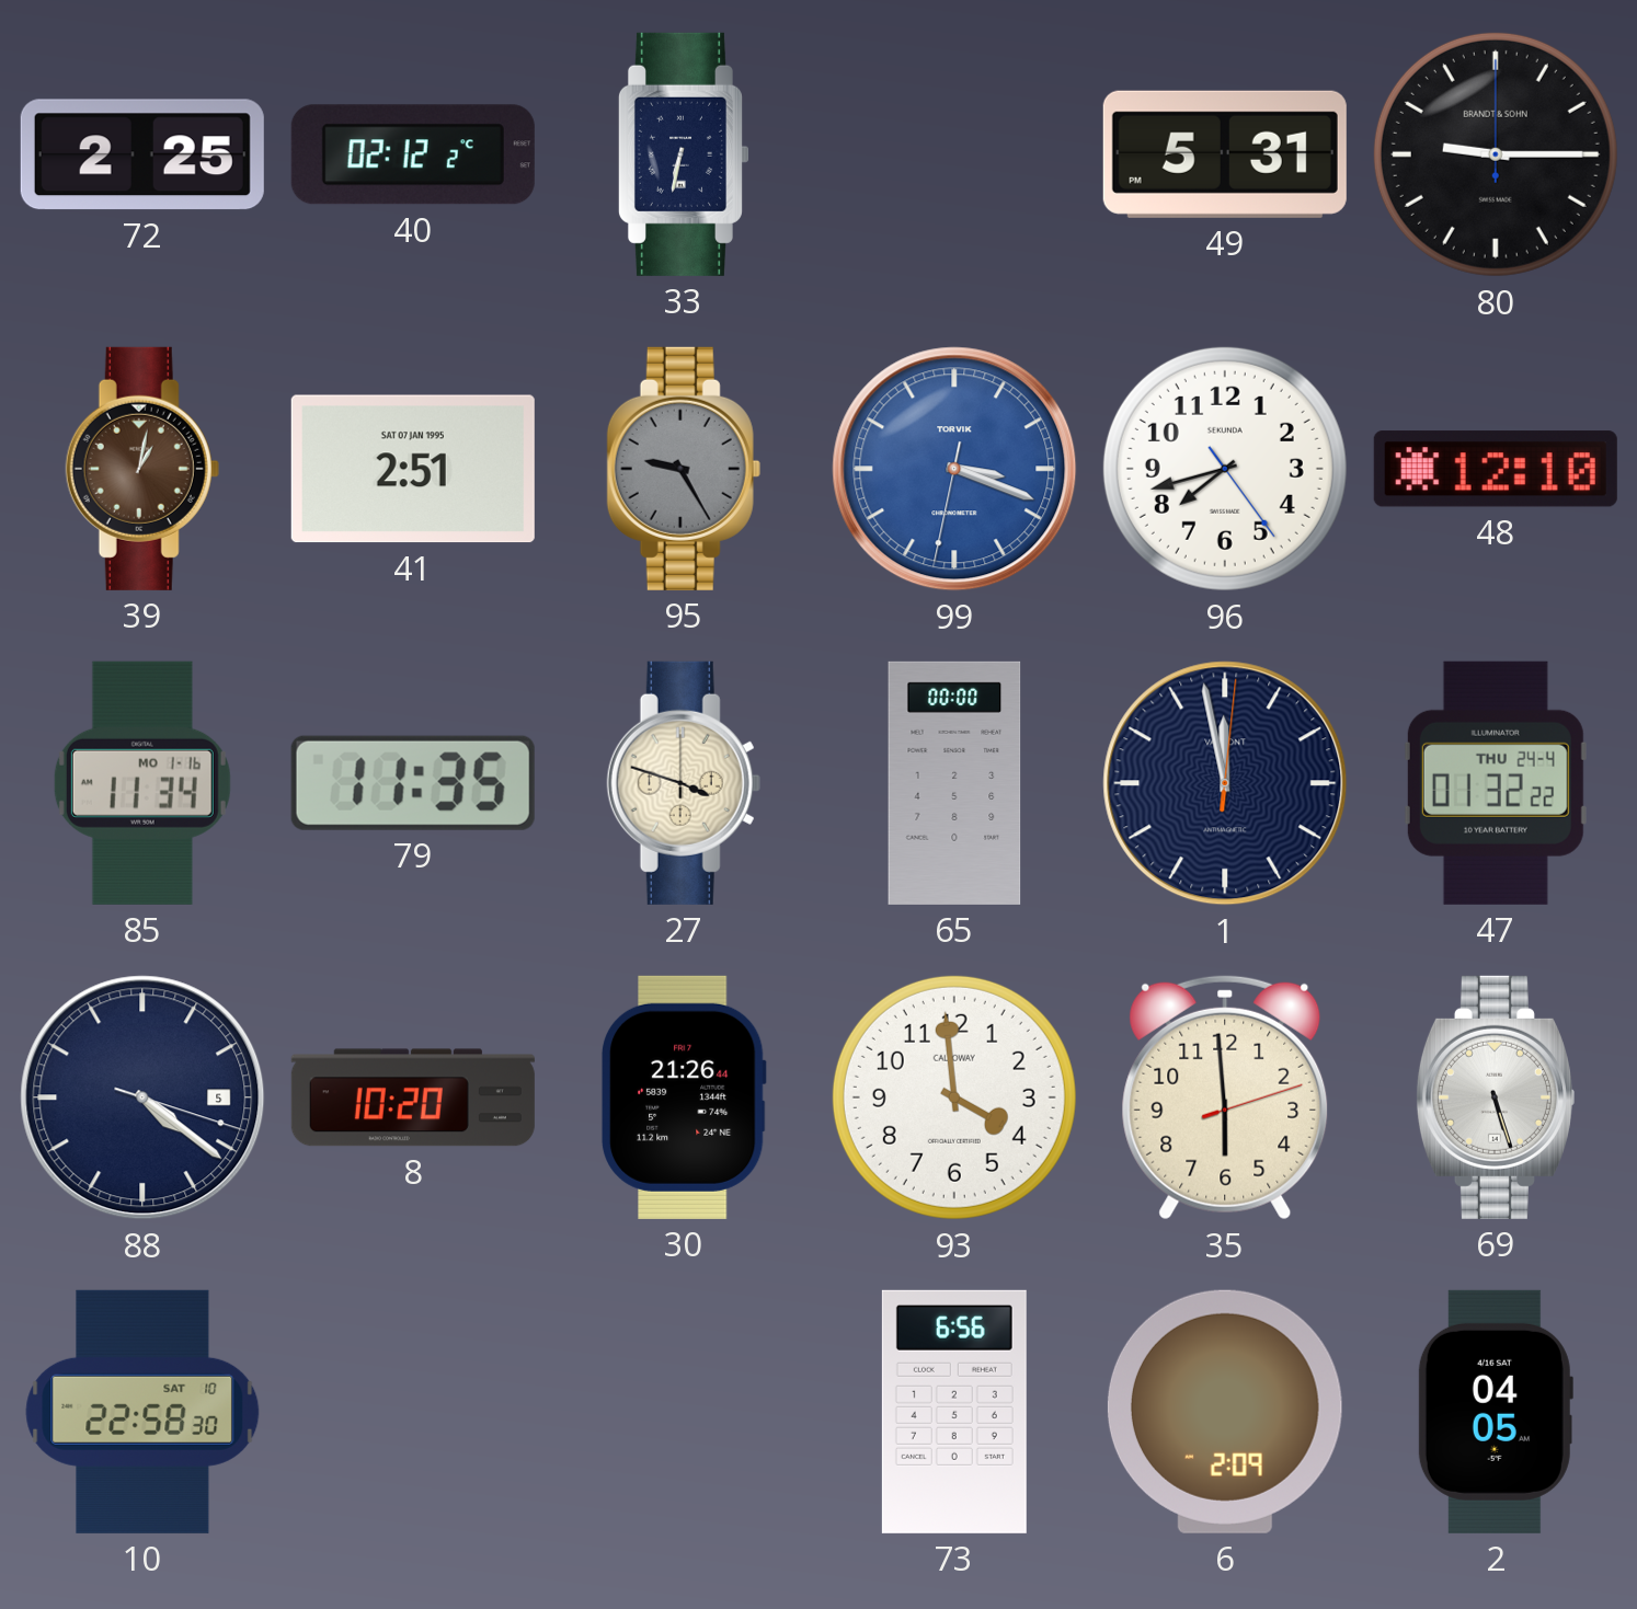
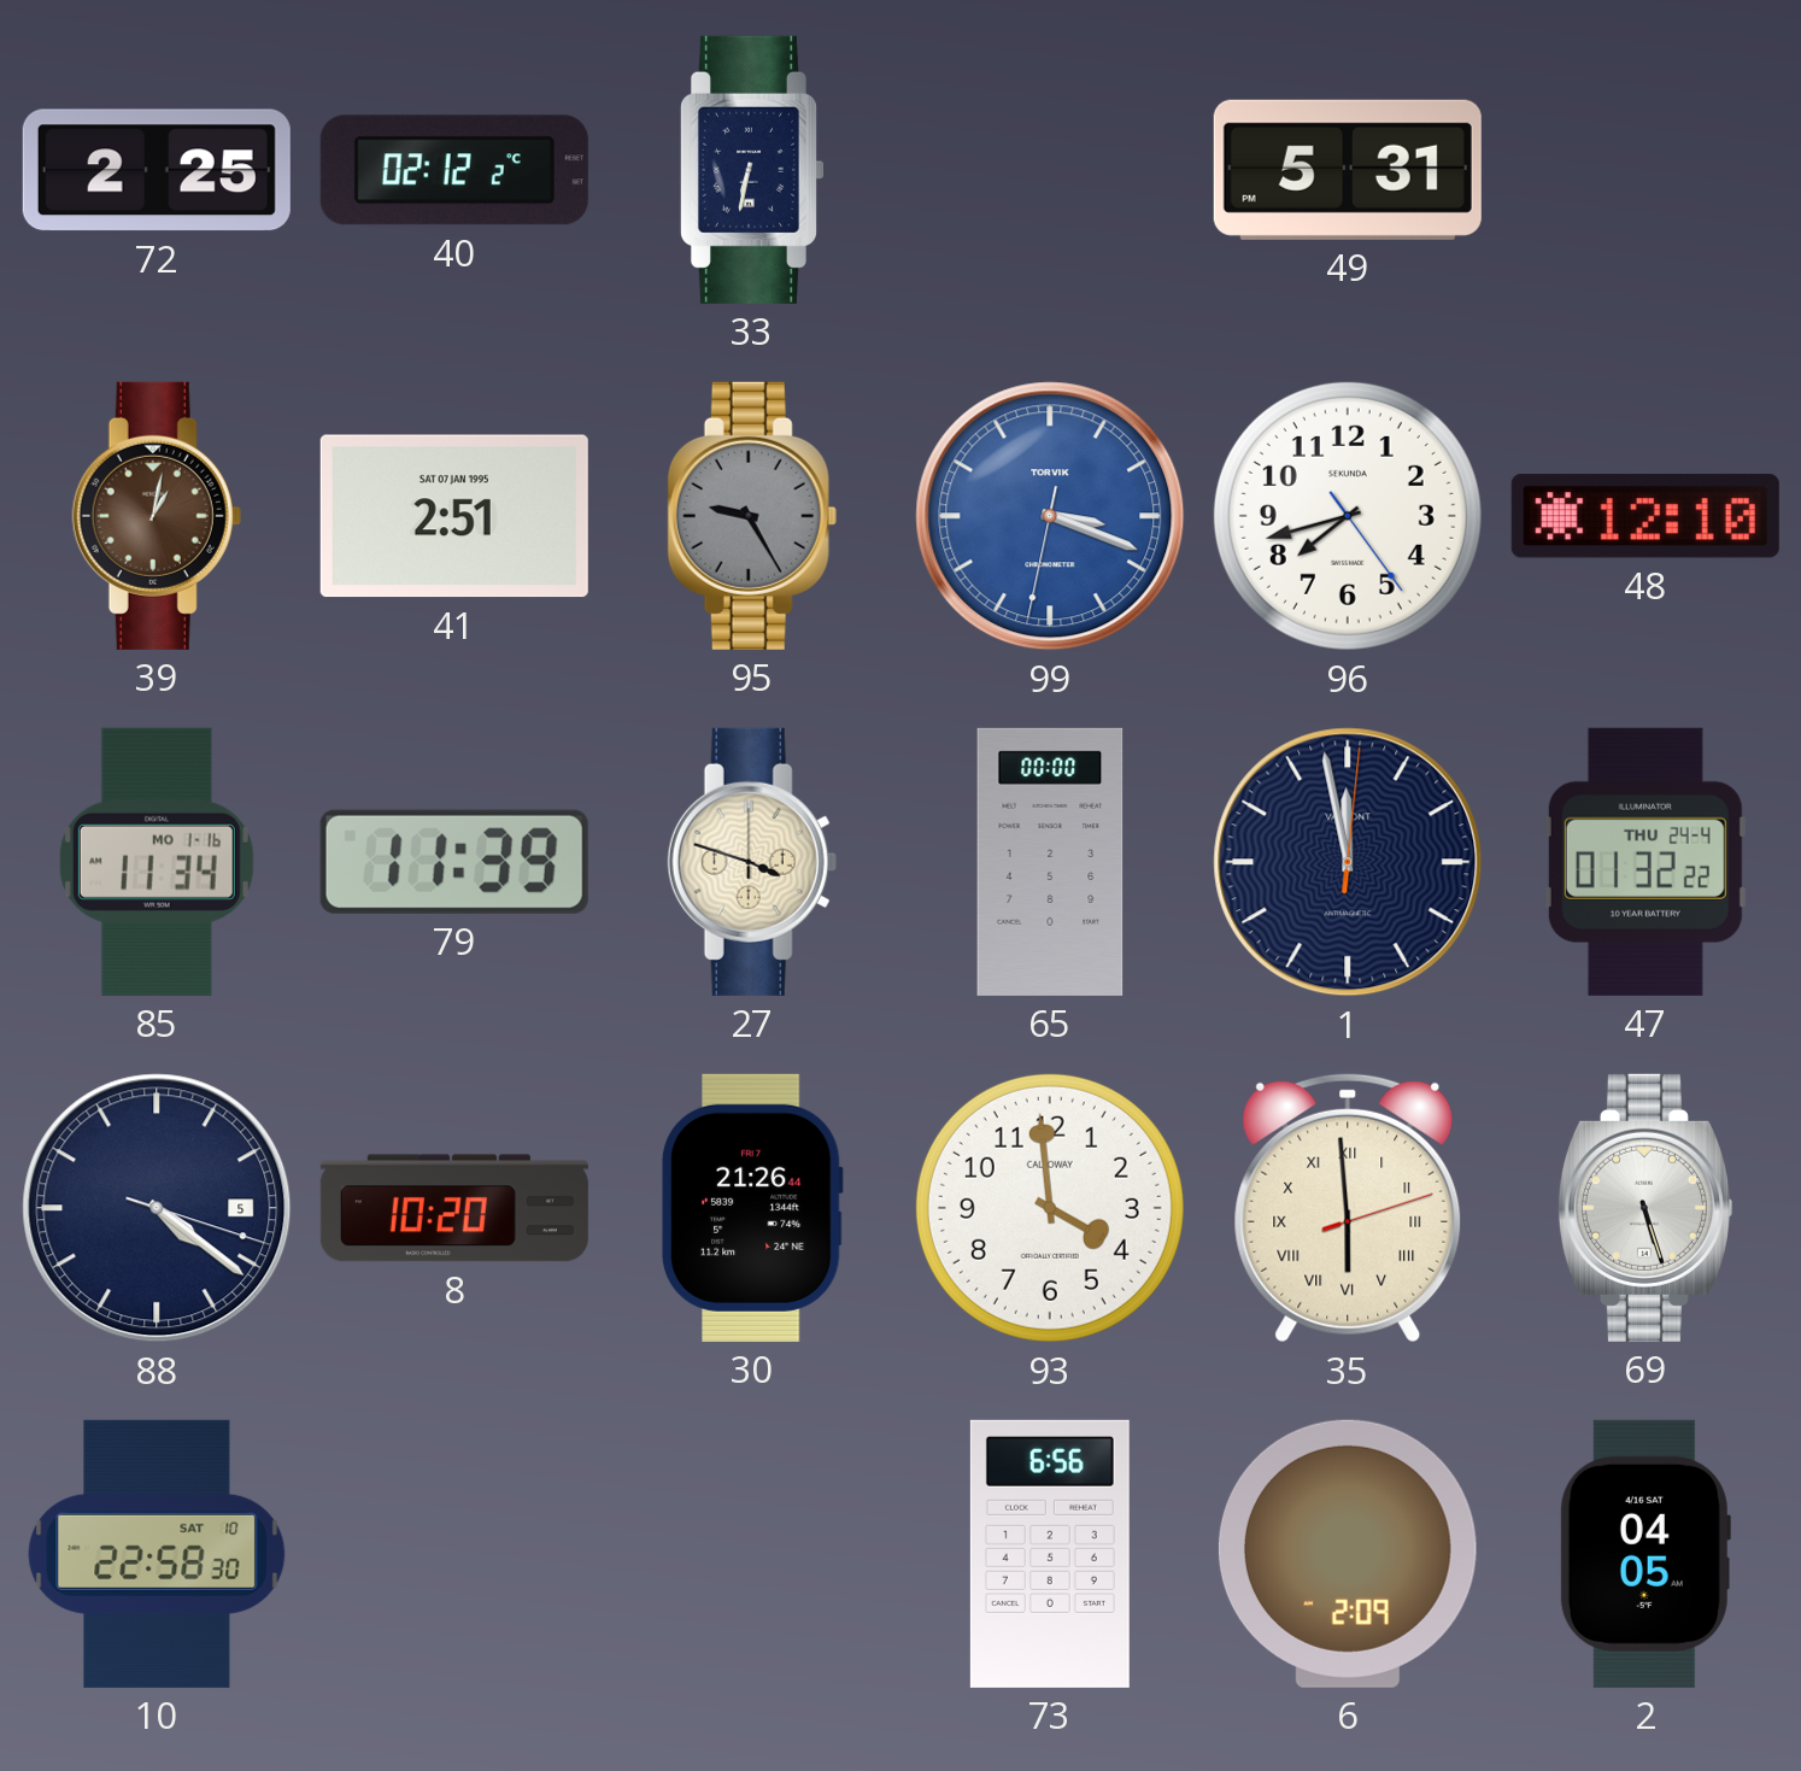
80: 9:15 -> none (1496, 154)
79: 11:35 -> 11:39 (454, 862)
35 numerals: Arabic -> Roman (1348, 1208)
